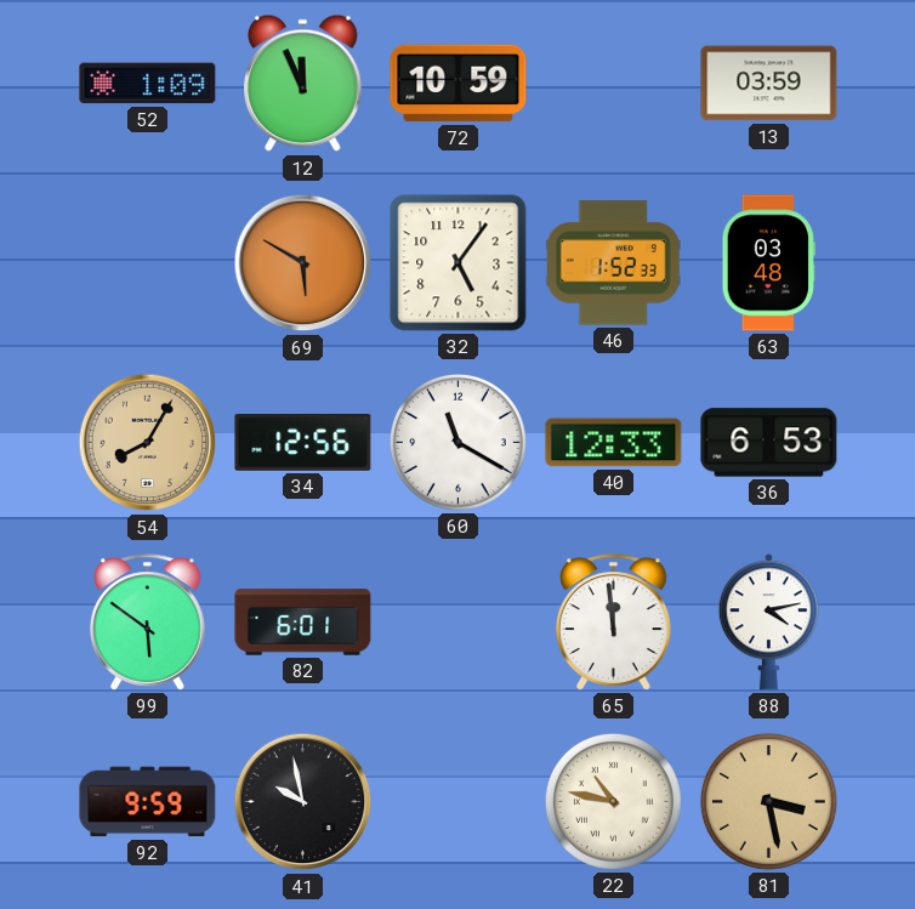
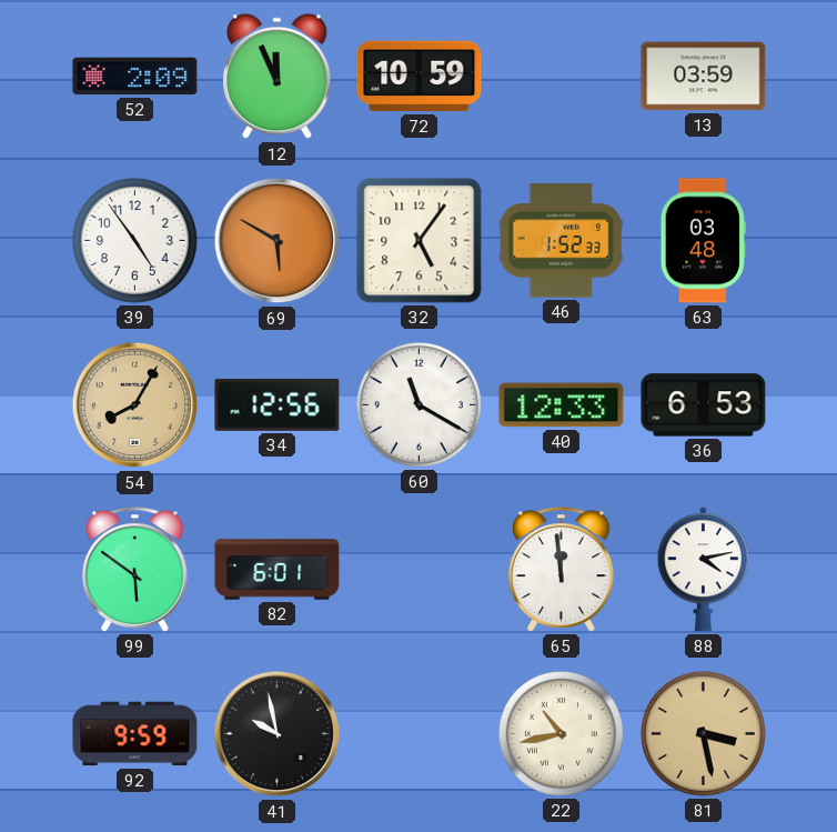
52: 1:09 -> 2:09 (135, 77)
39: none -> 4:54 (134, 240)
22: 10:47 -> 10:43 (561, 733)
